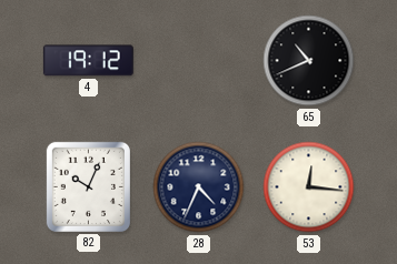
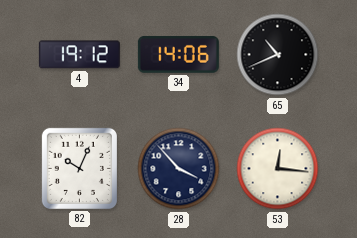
34: none -> 14:06 (178, 54)
28: 4:34 -> 3:53 (179, 169)
